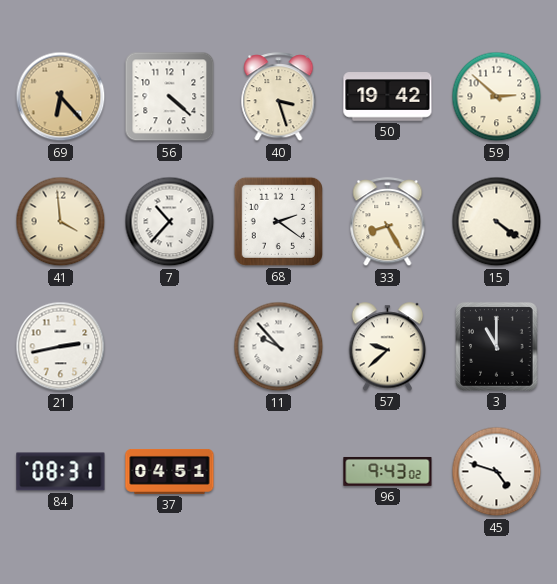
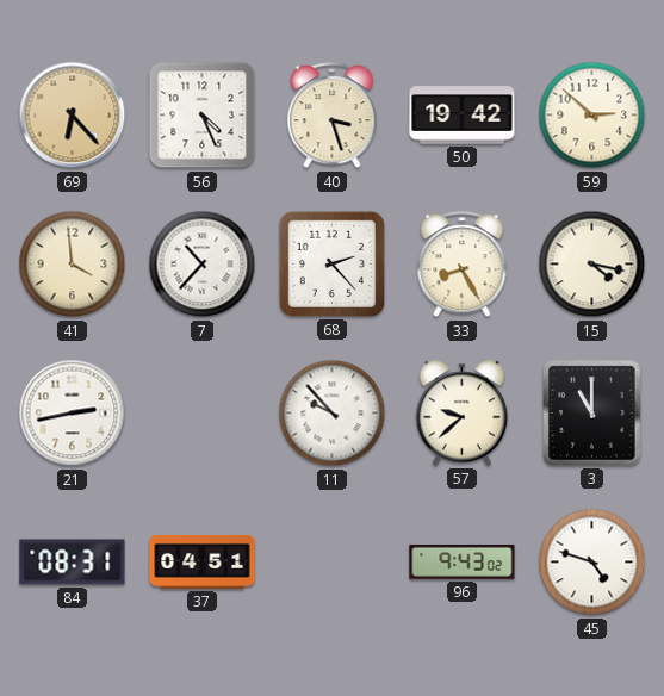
56: 4:22 -> 4:26 (203, 116)
68: 2:21 -> 2:23 (331, 263)
15: 4:21 -> 4:17 (592, 265)
